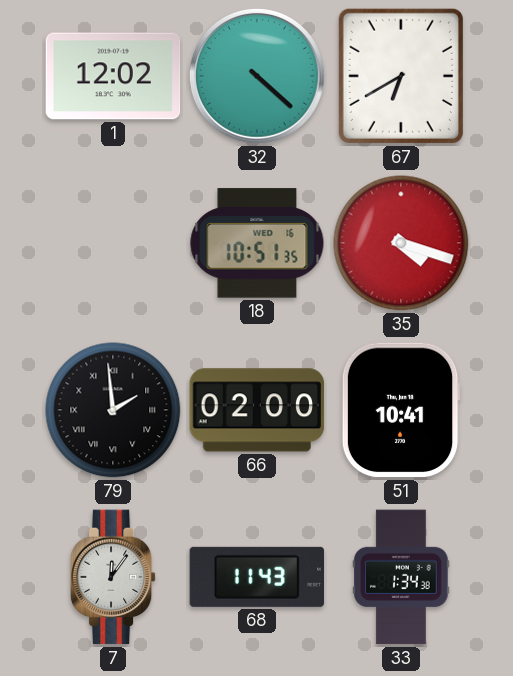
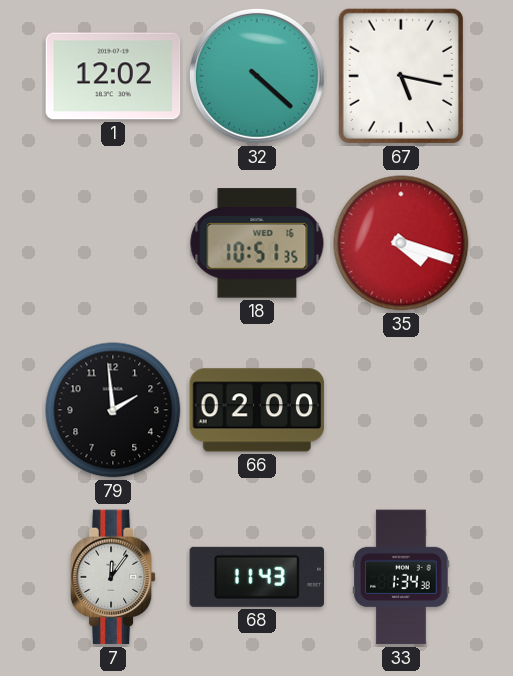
67: 6:40 -> 5:17 (401, 76)
79 numerals: Roman -> Arabic (113, 410)
51: 10:41 -> none (401, 410)
